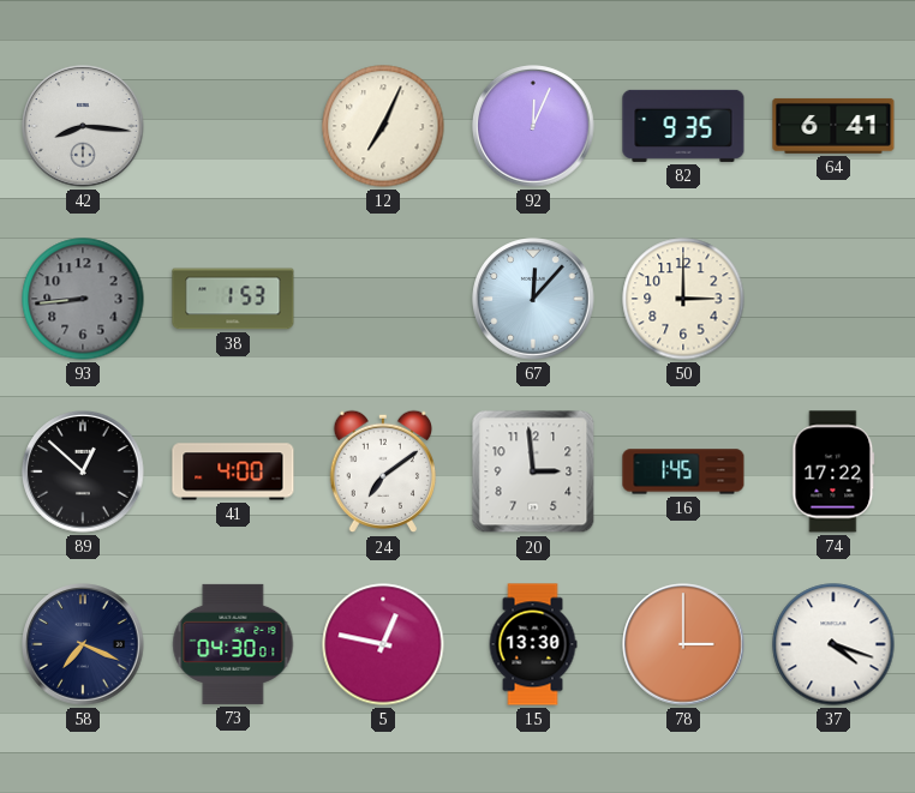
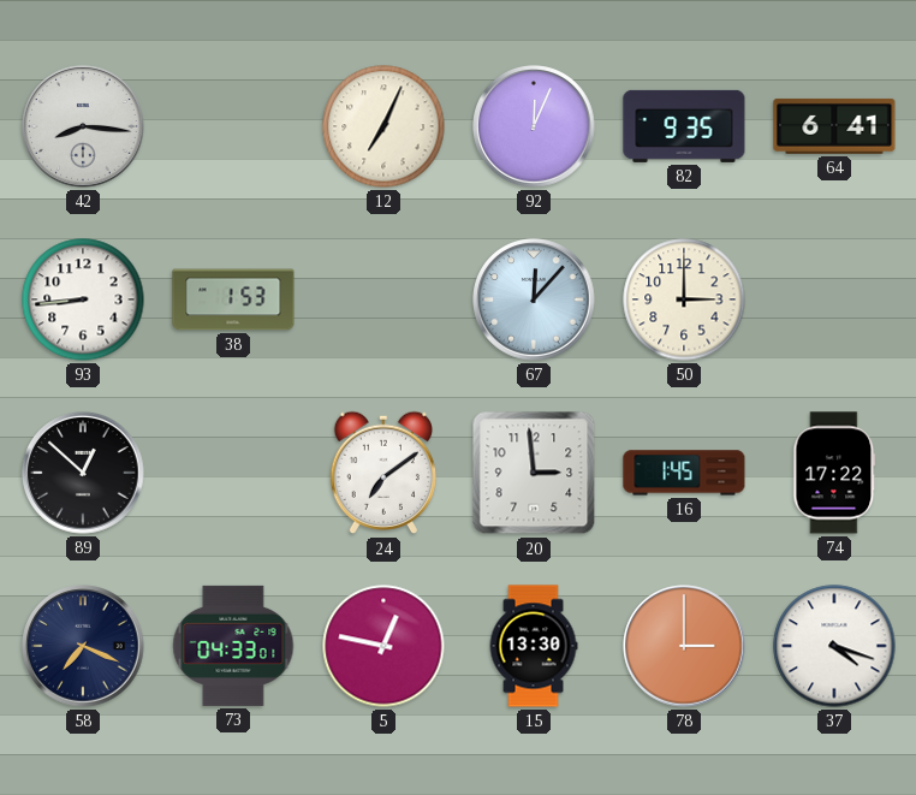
93 dial: grey -> white (83, 299)
41: 4:00 -> none (233, 471)
73: 04:30 -> 04:33 (233, 646)
